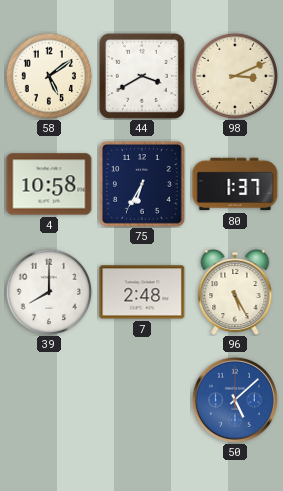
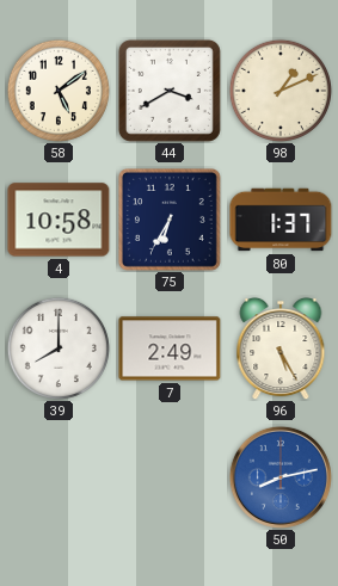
98: 3:11 -> 1:11 (279, 90)
7: 2:48 -> 2:49 (170, 348)
50: 5:08 -> 8:13 (281, 477)
